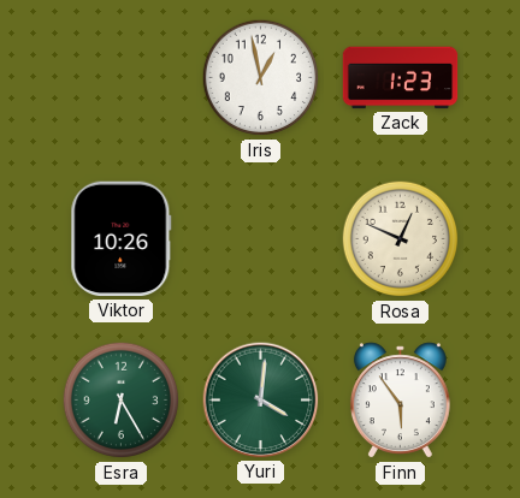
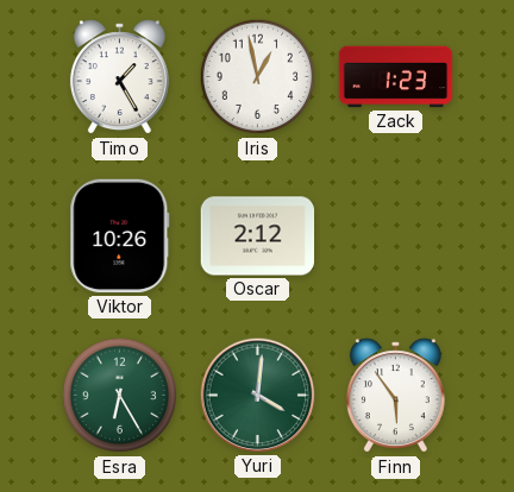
Timo: none -> 1:25 (119, 77)
Oscar: none -> 2:12 (258, 236)
Rosa: 12:49 -> none (401, 239)
